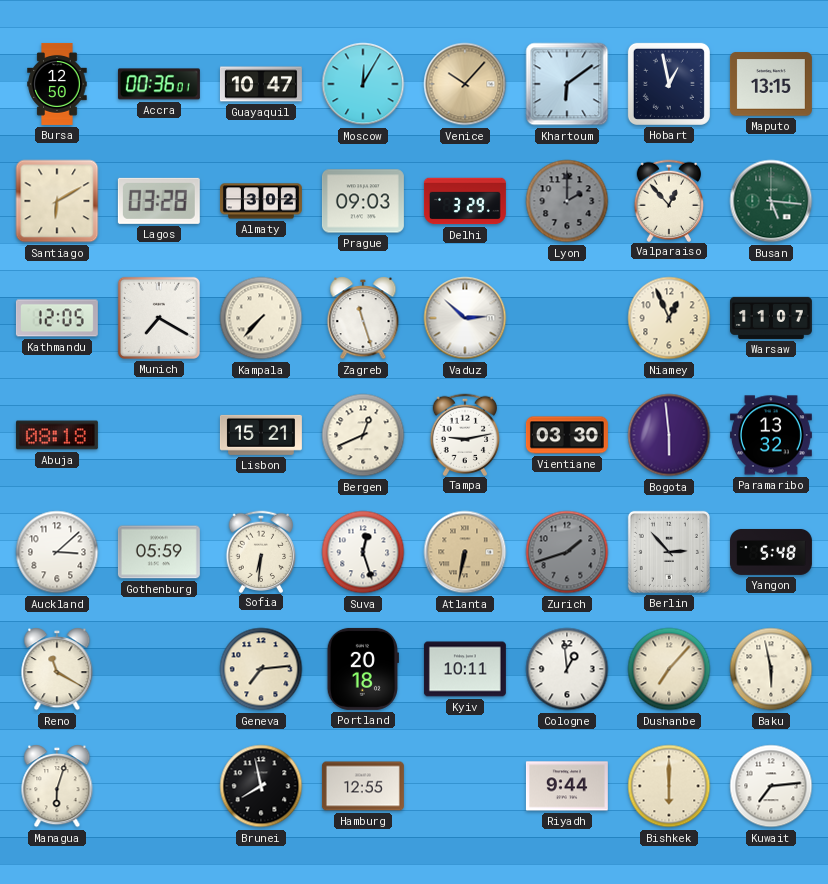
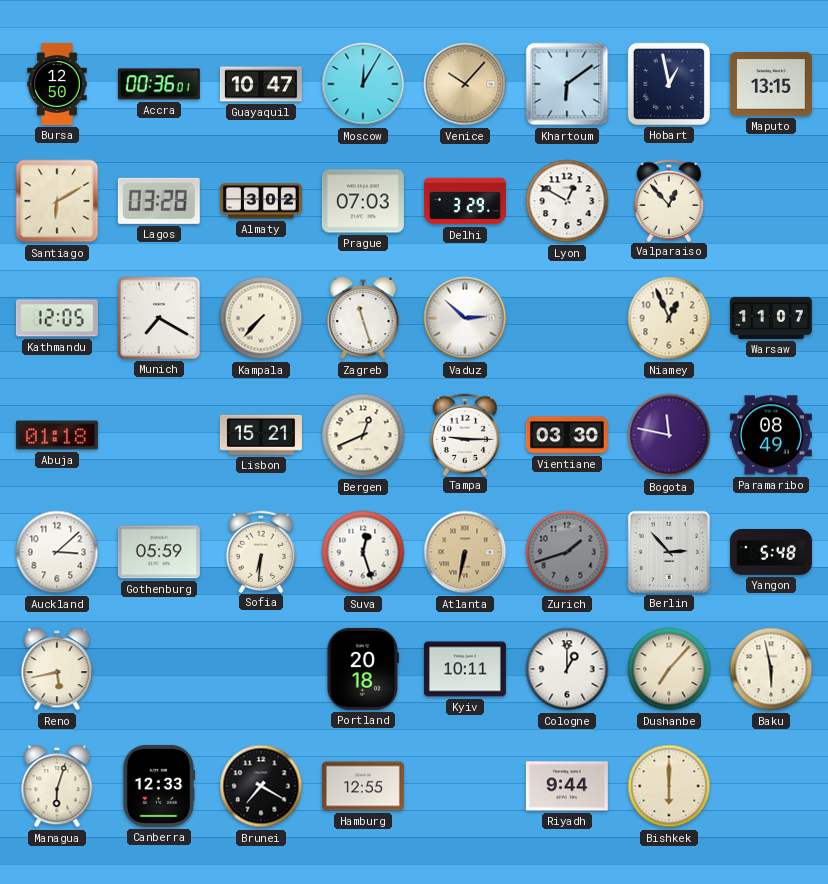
Prague: 09:03 -> 07:03 (363, 201)
Lyon: 2:00 -> 12:50 (567, 201)
Lyon dial: grey -> white (567, 201)
Busan: 5:16 -> none (771, 201)
Abuja: 08:18 -> 01:18 (57, 435)
Tampa: 9:13 -> 9:15 (465, 434)
Bogota: 5:59 -> 11:47 (669, 435)
Paramaribo: 13:32 -> 08:49 (771, 435)
Reno: 11:20 -> 5:43 (57, 669)
Geneva: 7:14 -> none (261, 669)
Cologne: 12:59 -> 1:00 (567, 669)
Canberra: none -> 12:33 (159, 786)
Brunei: 7:58 -> 7:20 (261, 786)
Kuwait: 7:14 -> none (771, 786)
